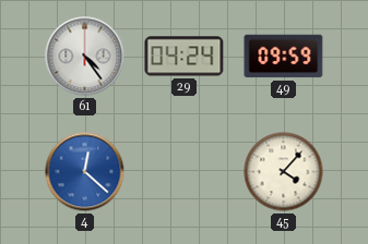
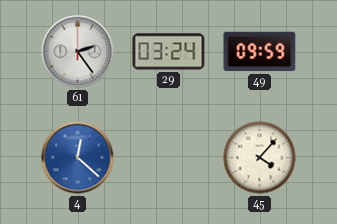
61: 4:24 -> 2:24 (78, 52)
29: 04:24 -> 03:24 (169, 52)
